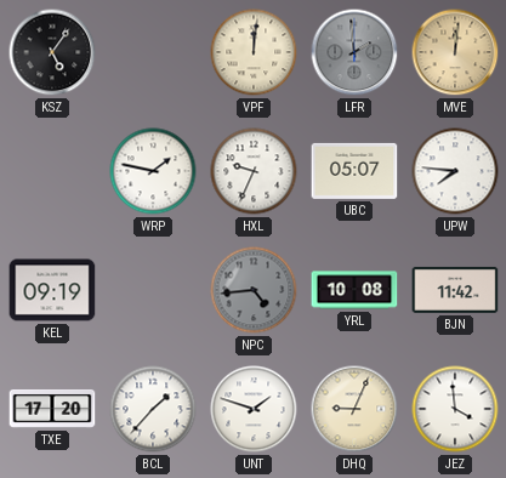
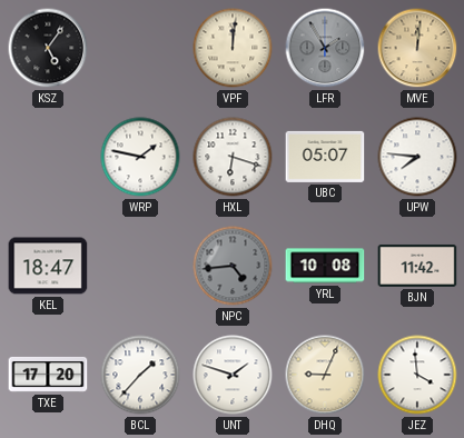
LFR: 1:59 -> 1:55 (325, 48)
HXL: 9:34 -> 6:18 (233, 157)
KEL: 09:19 -> 18:47 (48, 266)
